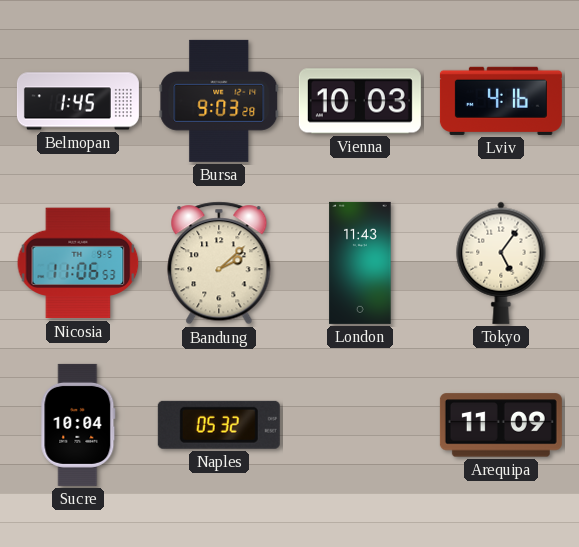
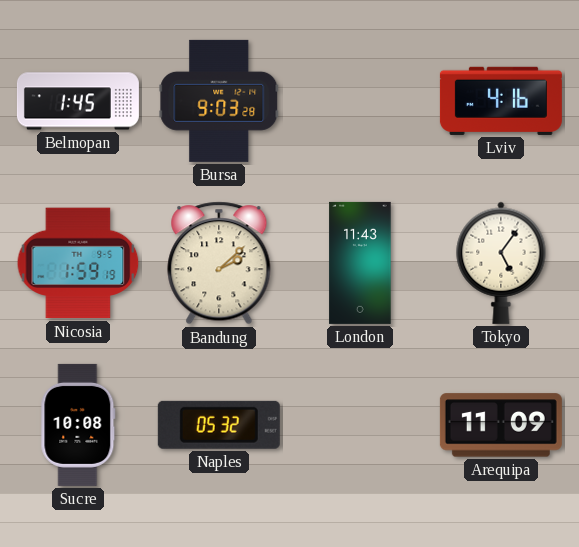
Vienna: 10:03 -> none (360, 101)
Nicosia: 11:06 -> 1:59 (78, 263)
Sucre: 10:04 -> 10:08 (78, 425)
